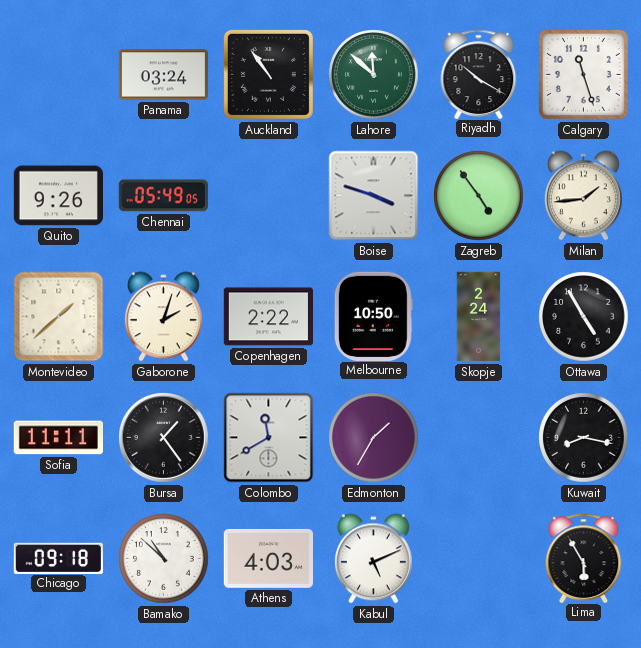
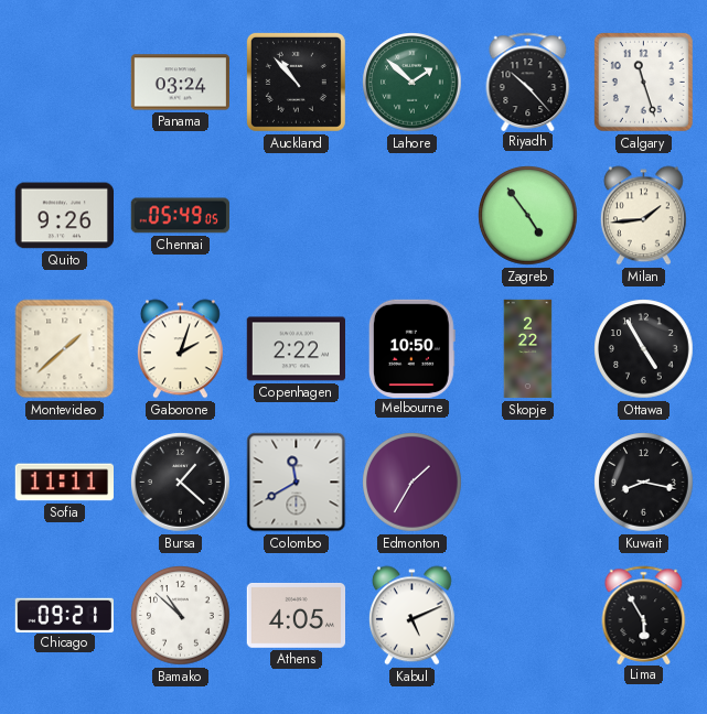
Auckland: 10:54 -> 10:53 (296, 82)
Lahore: 11:52 -> 1:52 (413, 83)
Riyadh: 10:20 -> 10:23 (528, 82)
Boise: 3:48 -> none (374, 196)
Skopje: 2:24 -> 2:22 (528, 349)
Bursa: 1:24 -> 1:22 (181, 483)
Chicago: 09:18 -> 09:21 (64, 615)
Athens: 4:03 -> 4:05 (296, 615)
